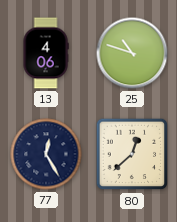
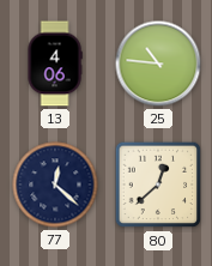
25: 10:48 -> 10:46 (158, 64)
77: 12:25 -> 12:22 (55, 185)
